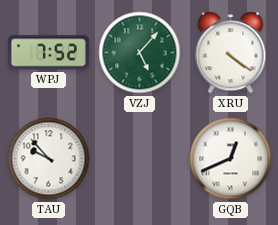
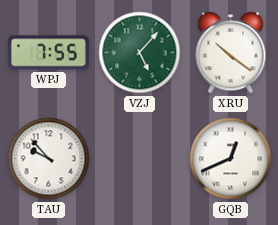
WPJ: 7:52 -> 7:55 (48, 53)
XRU: 4:21 -> 10:21 (231, 53)
